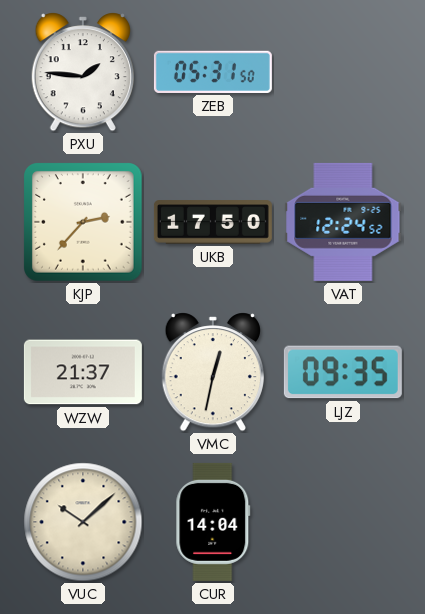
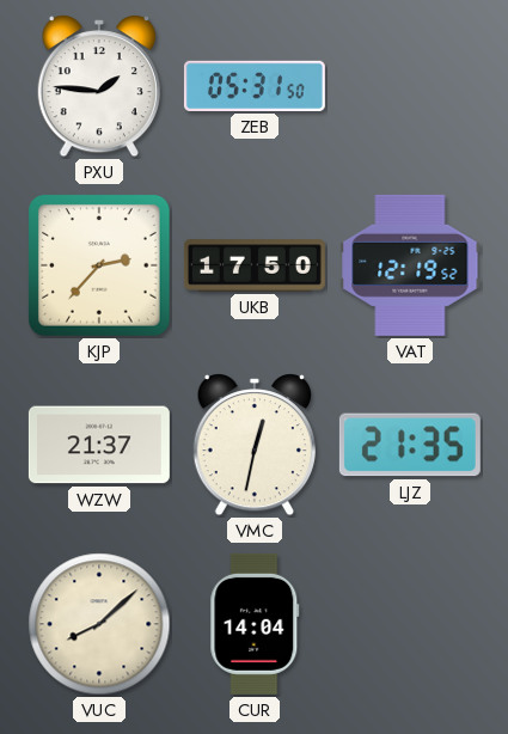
VAT: 12:24 -> 12:19 (410, 265)
LJZ: 09:35 -> 21:35 (410, 445)
VUC: 10:08 -> 8:08 (99, 624)
